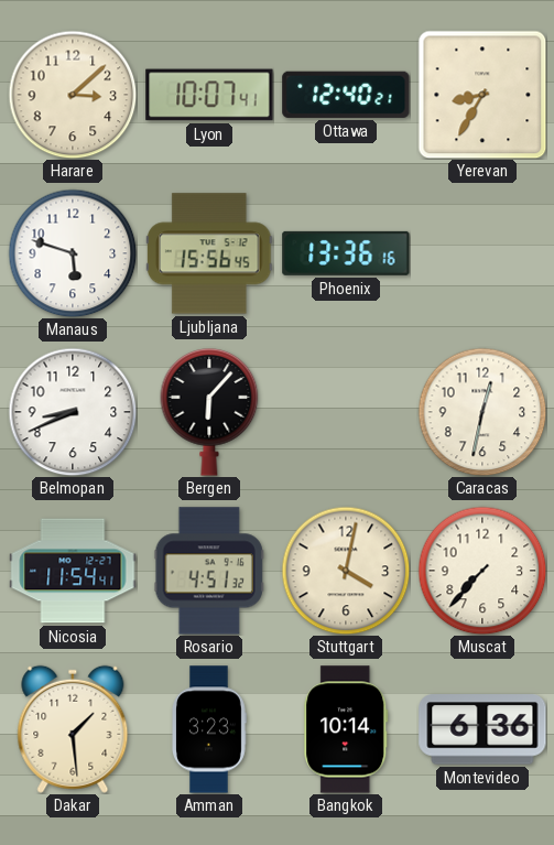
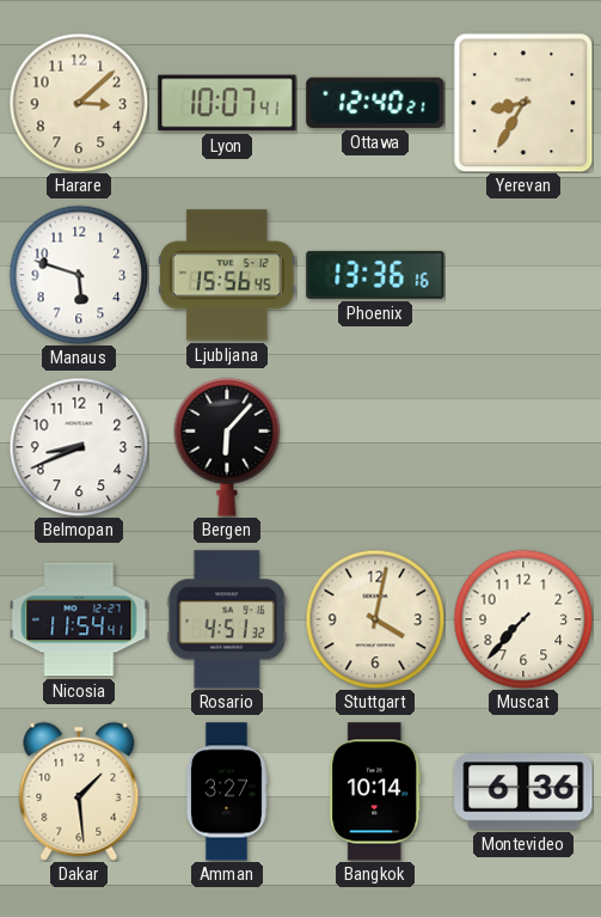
Caracas: 12:32 -> none (482, 412)
Amman: 3:23 -> 3:27 (227, 791)
